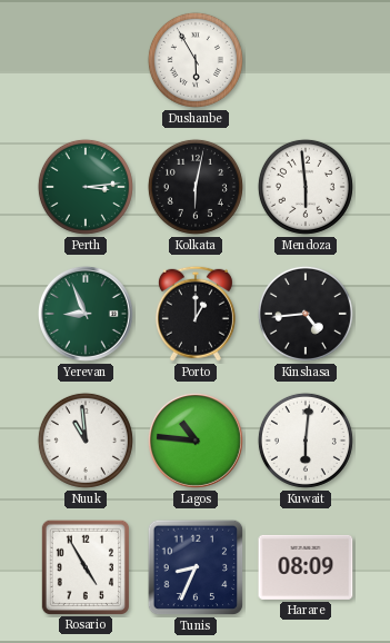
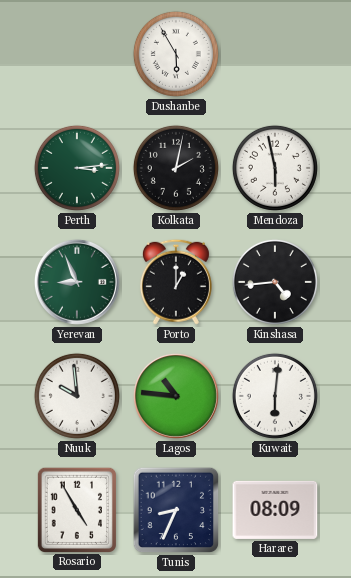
Kolkata: 6:02 -> 2:02 (176, 168)
Mendoza: 5:59 -> 5:58 (275, 168)
Nuuk: 10:59 -> 9:59 (77, 396)
